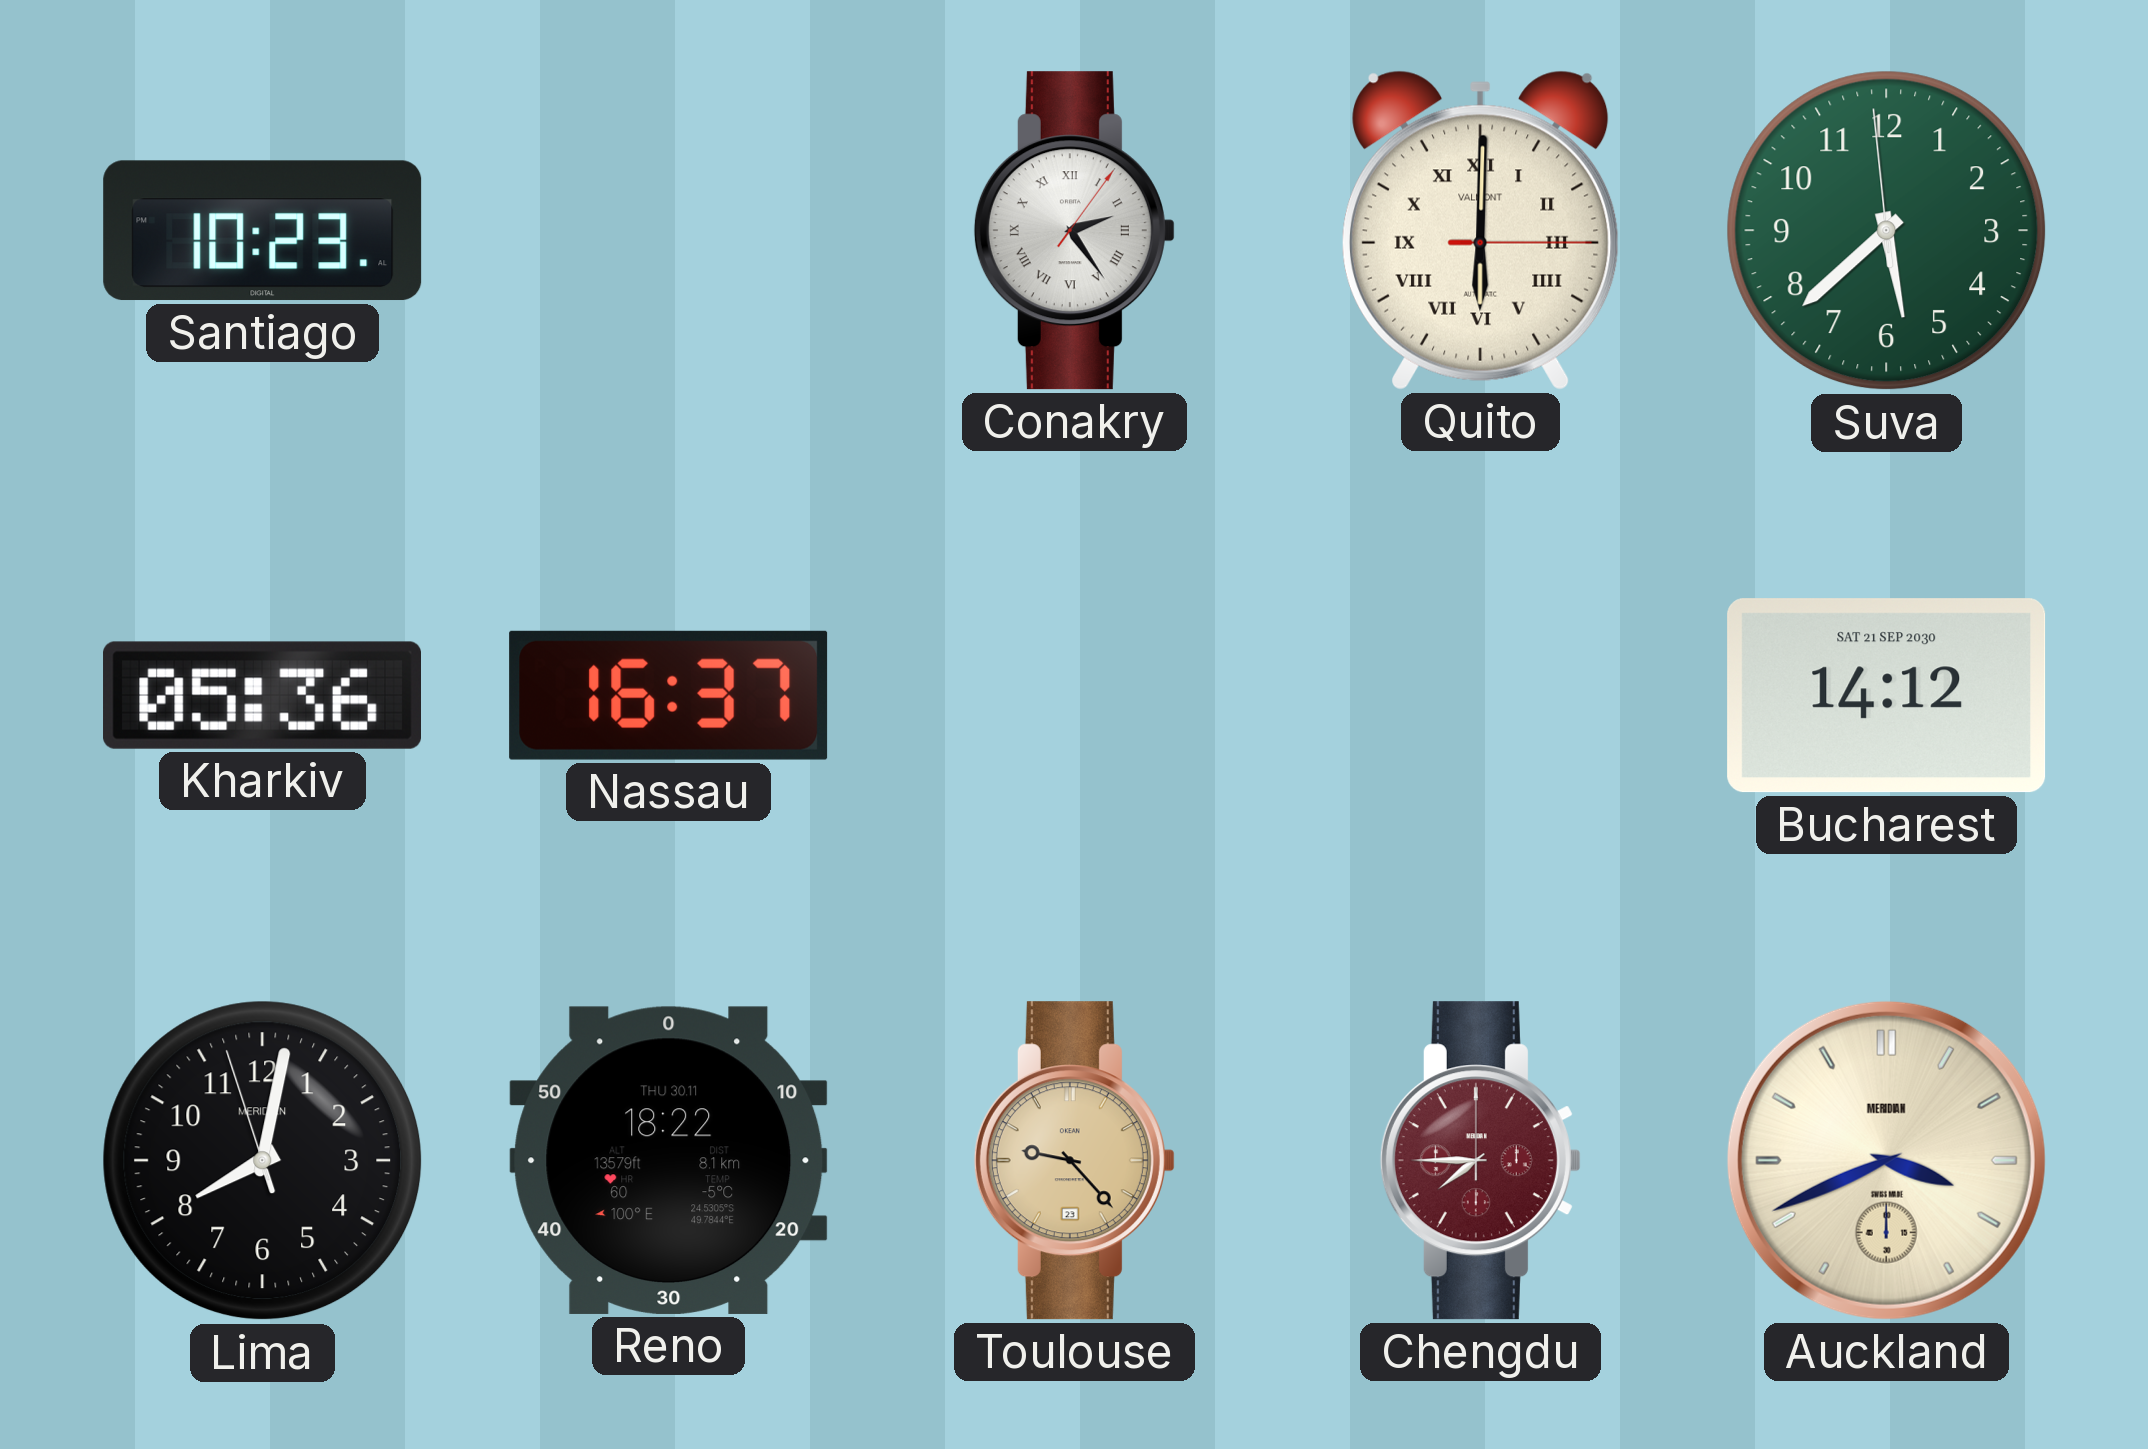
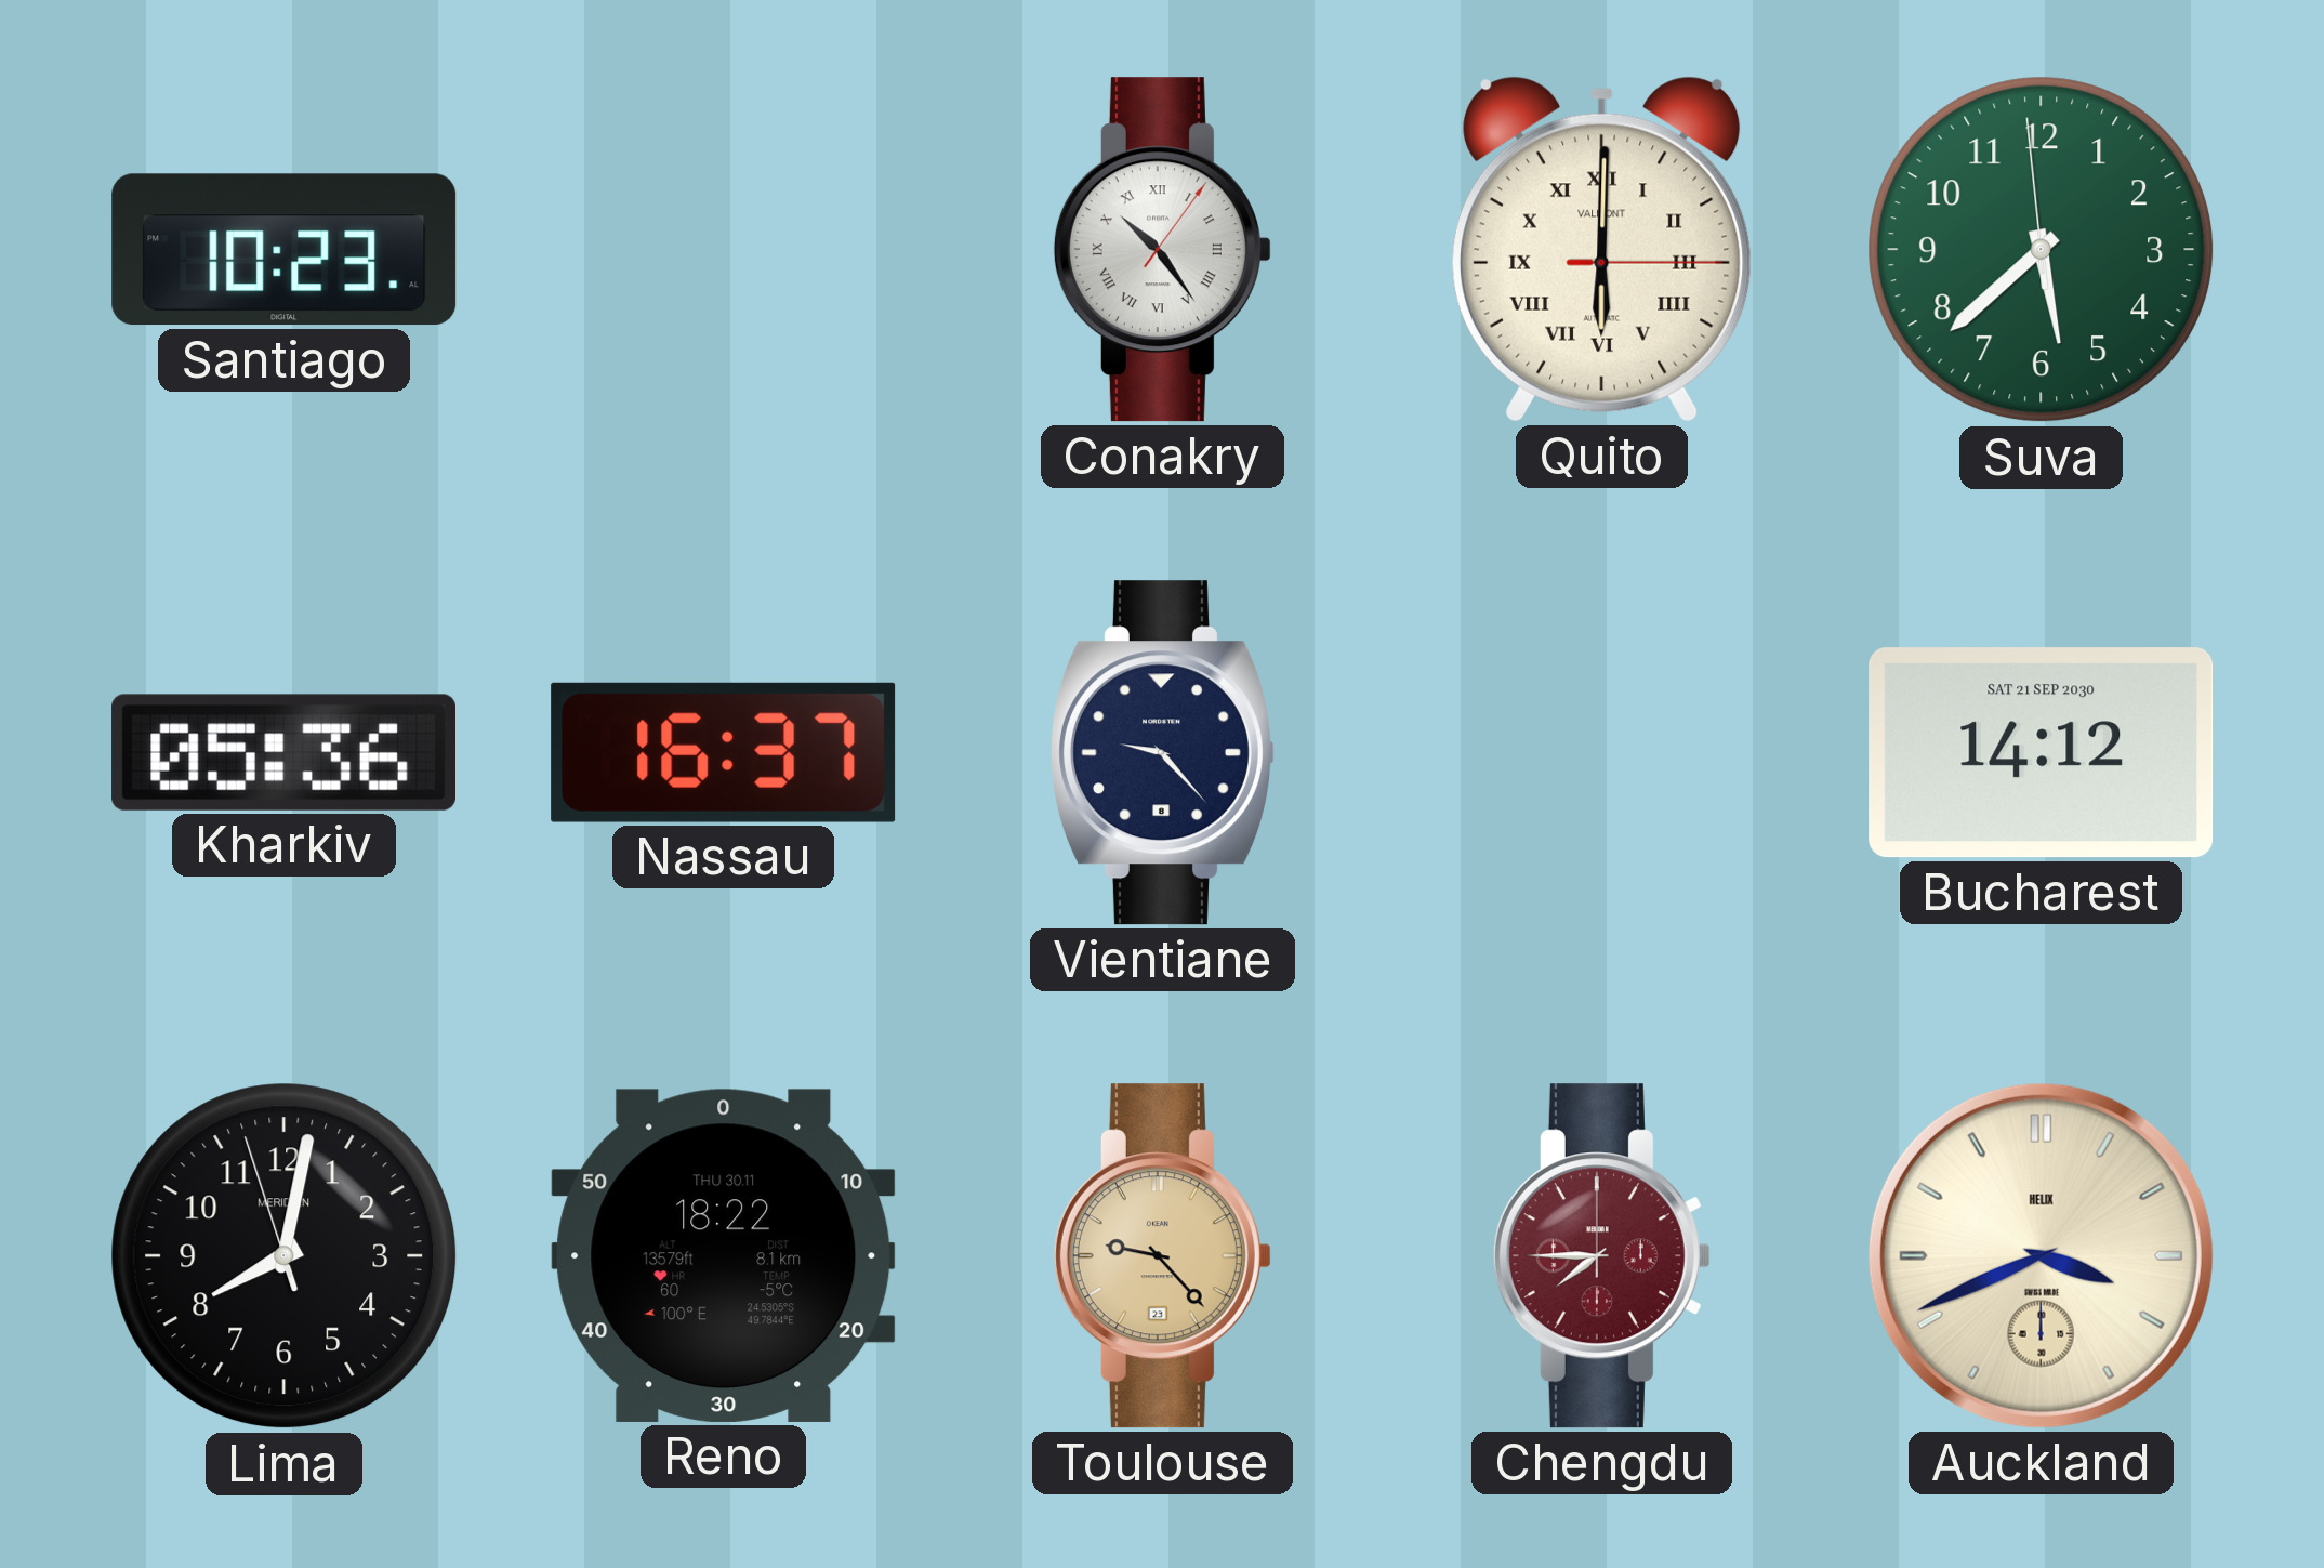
Conakry: 2:24 -> 10:24 (1162, 250)
Vientiane: none -> 9:23 (1162, 753)
Auckland brand: MERIDIAN -> HELIX (2041, 1255)
